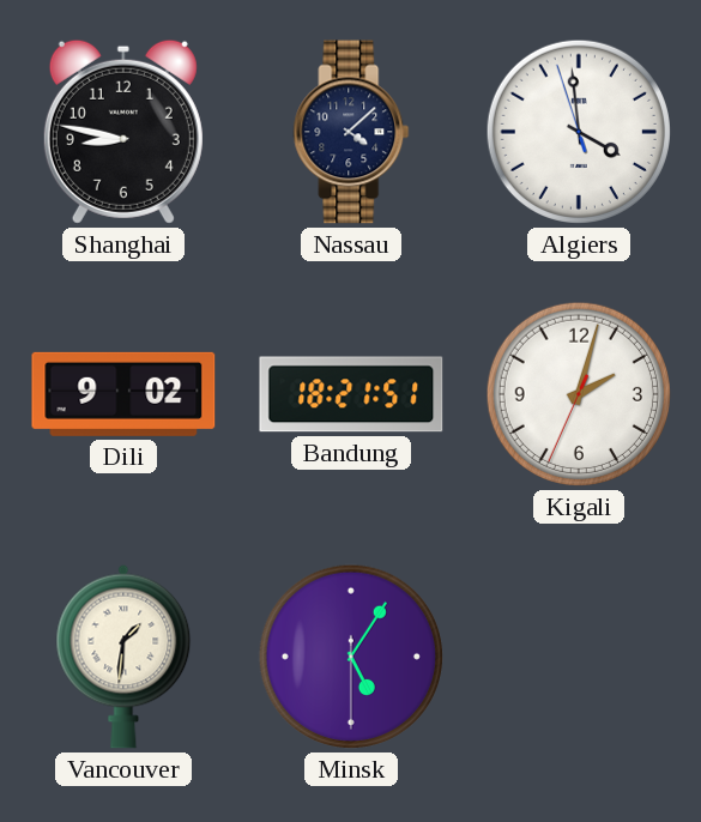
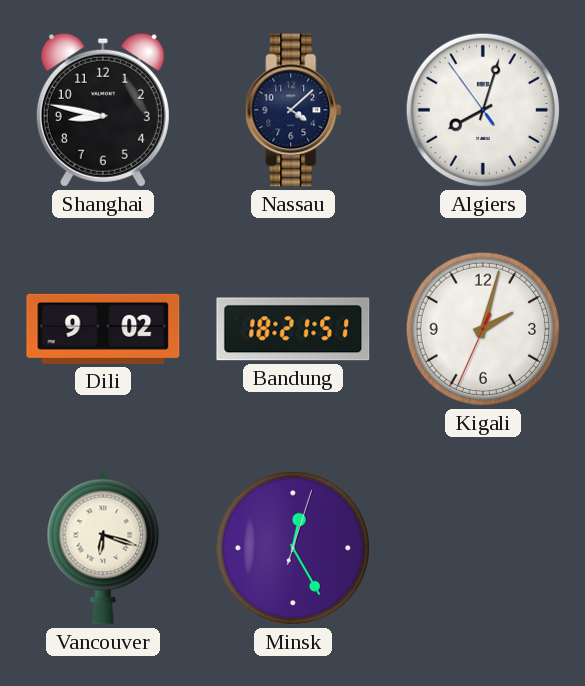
Algiers: 3:58 -> 8:02 (483, 110)
Vancouver: 1:31 -> 6:18 (103, 548)
Minsk: 5:05 -> 12:25 (293, 548)
